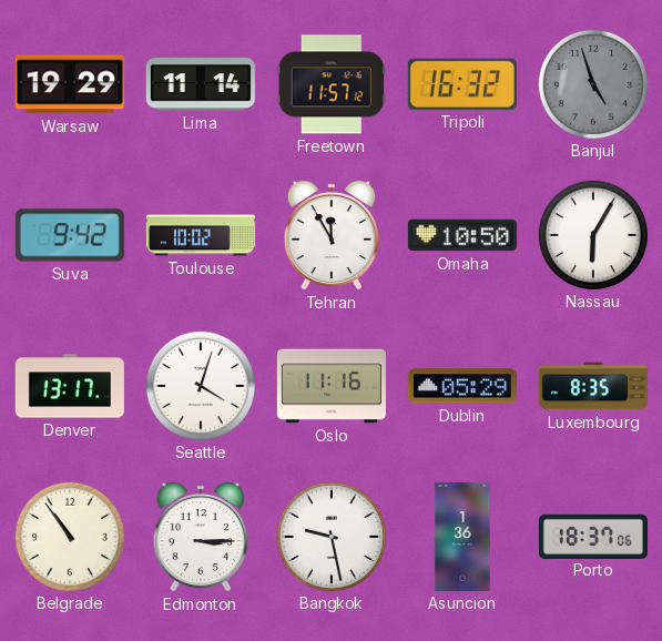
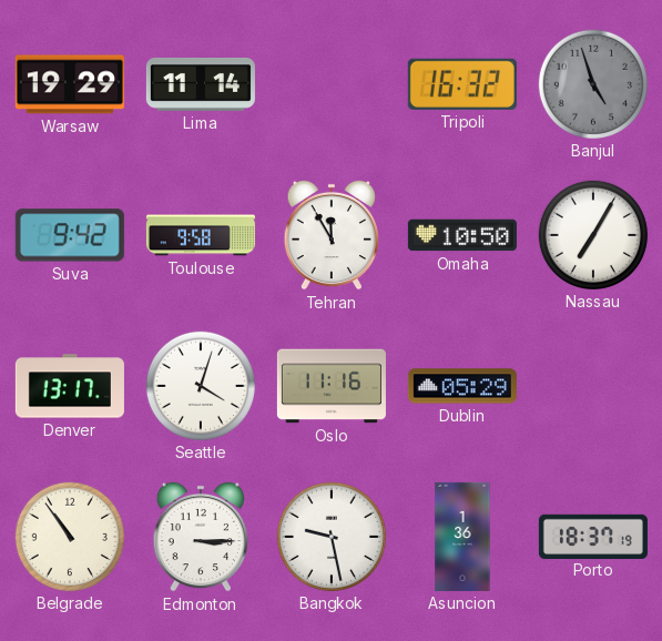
Freetown: 11:57 -> none (332, 84)
Toulouse: 10:02 -> 9:58 (201, 235)
Nassau: 6:05 -> 7:05 (593, 235)
Luxembourg: 8:35 -> none (593, 386)
Porto: 18:37:06 -> 18:37:19 (593, 536)
